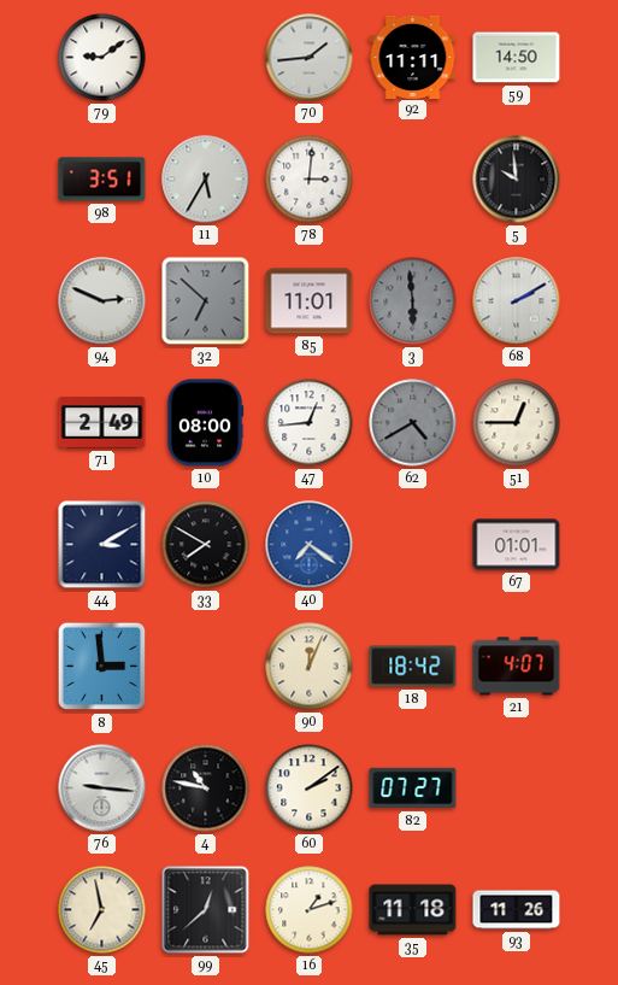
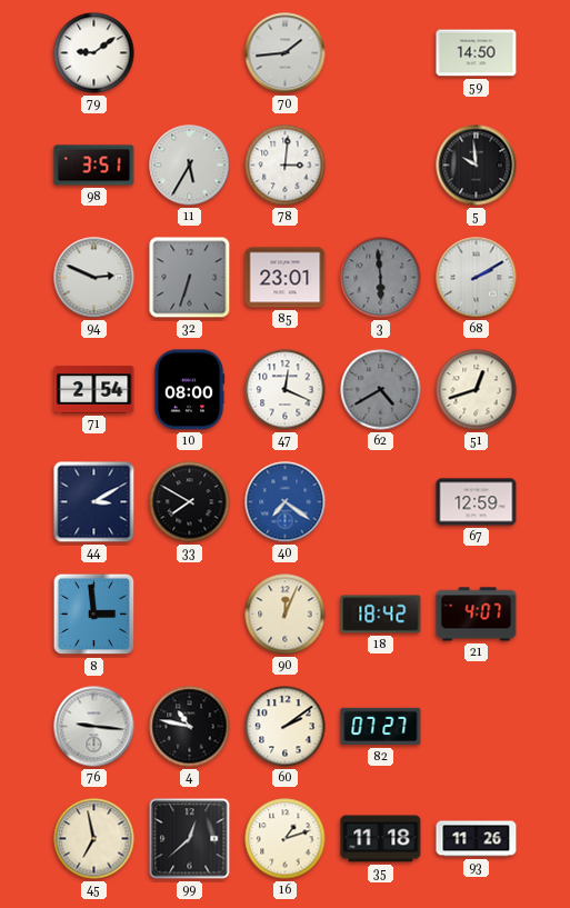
92: 11:11 -> none (413, 57)
32: 6:52 -> 6:33 (190, 278)
85: 11:01 -> 23:01 (286, 278)
71: 2:49 -> 2:54 (94, 390)
47: 12:44 -> 12:19 (286, 390)
51: 12:45 -> 12:42 (477, 390)
67: 01:01 -> 12:59 (477, 502)
